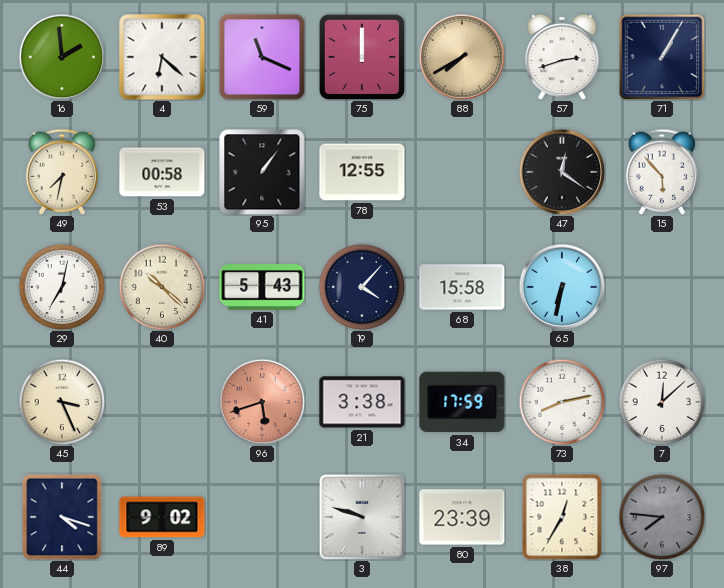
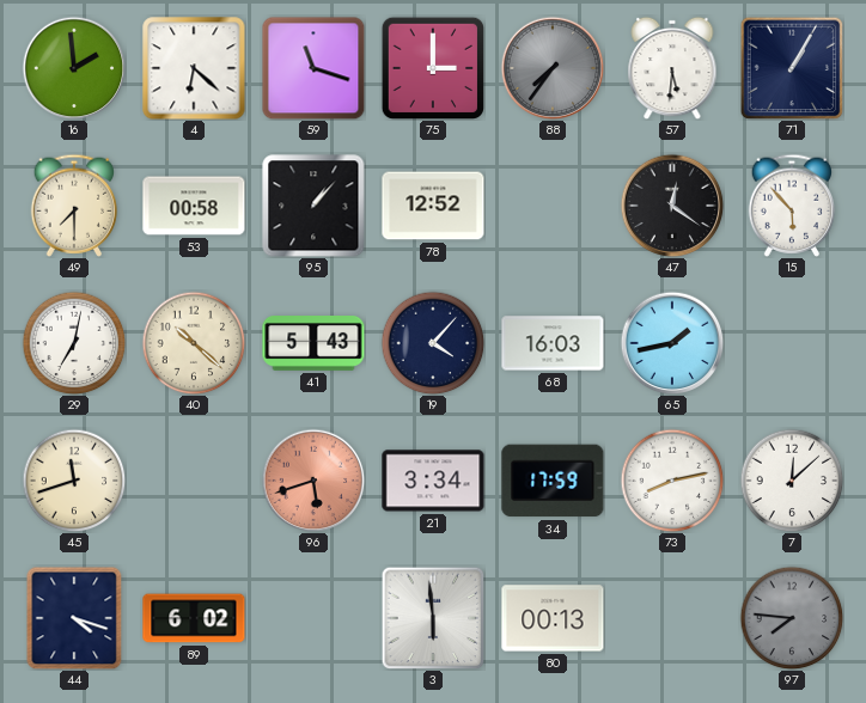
59: 11:19 -> 11:18 (313, 68)
75: 12:00 -> 3:00 (432, 67)
88: 7:40 -> 7:36 (553, 68)
88 dial: champagne -> grey (553, 68)
57: 2:42 -> 5:31 (672, 68)
49: 7:32 -> 7:30 (74, 206)
95: 1:06 -> 1:07 (313, 206)
78: 12:55 -> 12:52 (433, 206)
68: 15:58 -> 16:03 (553, 343)
65: 6:32 -> 1:43 (672, 343)
45: 3:26 -> 11:42 (74, 481)
21: 3:38 -> 3:34 (433, 481)
89: 9:02 -> 6:02 (194, 618)
3: 9:48 -> 5:59 (433, 618)
80: 23:39 -> 00:13 (553, 618)
38: 12:35 -> none (562, 517)
